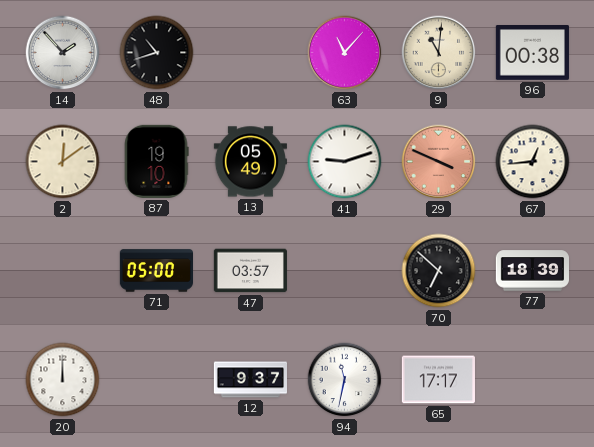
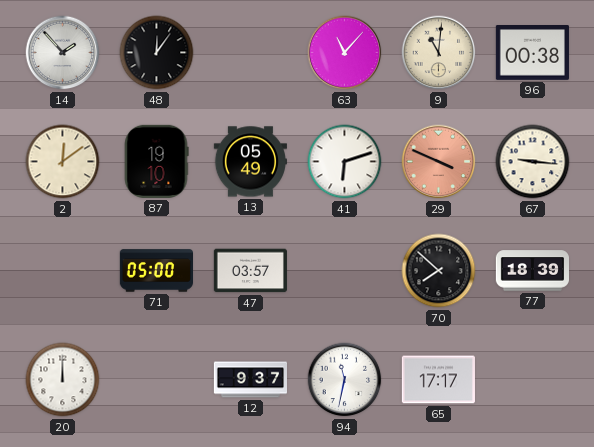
48: 10:42 -> 12:06 (157, 53)
41: 9:12 -> 6:12 (345, 162)
67: 12:44 -> 9:16 (533, 162)
70: 6:52 -> 7:52 (439, 271)
